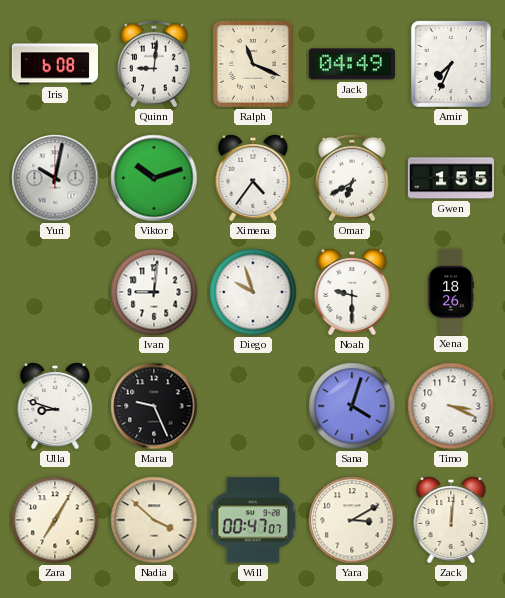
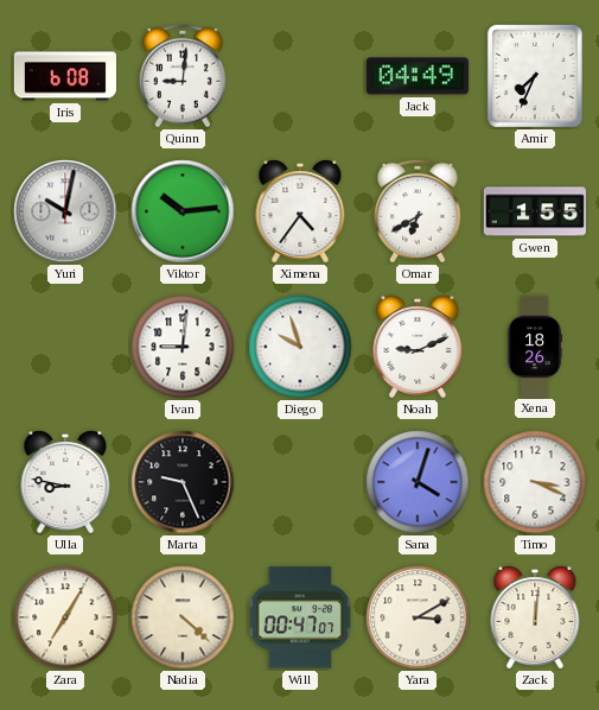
Ralph: 11:19 -> none (253, 64)
Viktor: 10:12 -> 10:14 (183, 211)
Noah: 9:30 -> 9:11 (418, 347)
Ulla: 8:48 -> 8:47 (65, 482)
Nadia: 3:52 -> 4:22 (183, 617)
